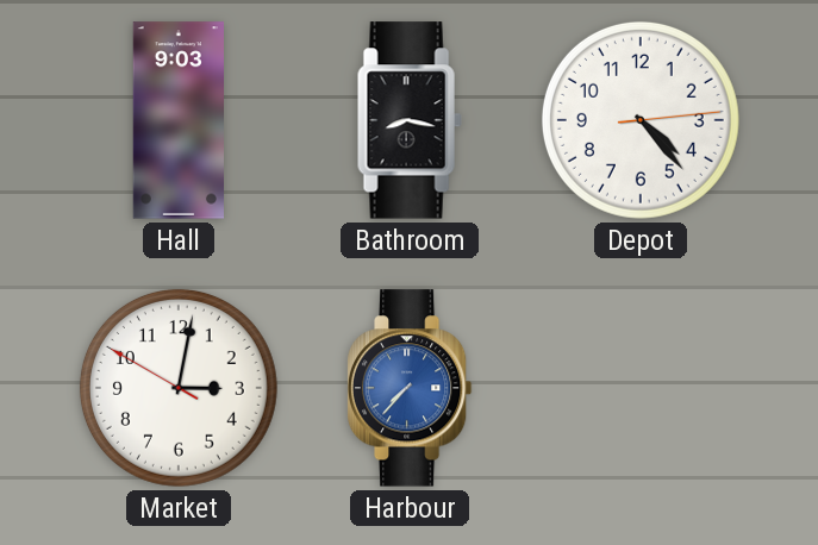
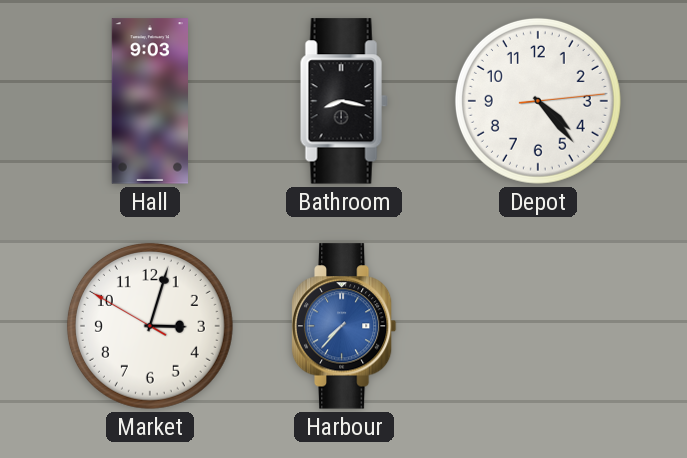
Market: 3:01 -> 3:02 (150, 326)
